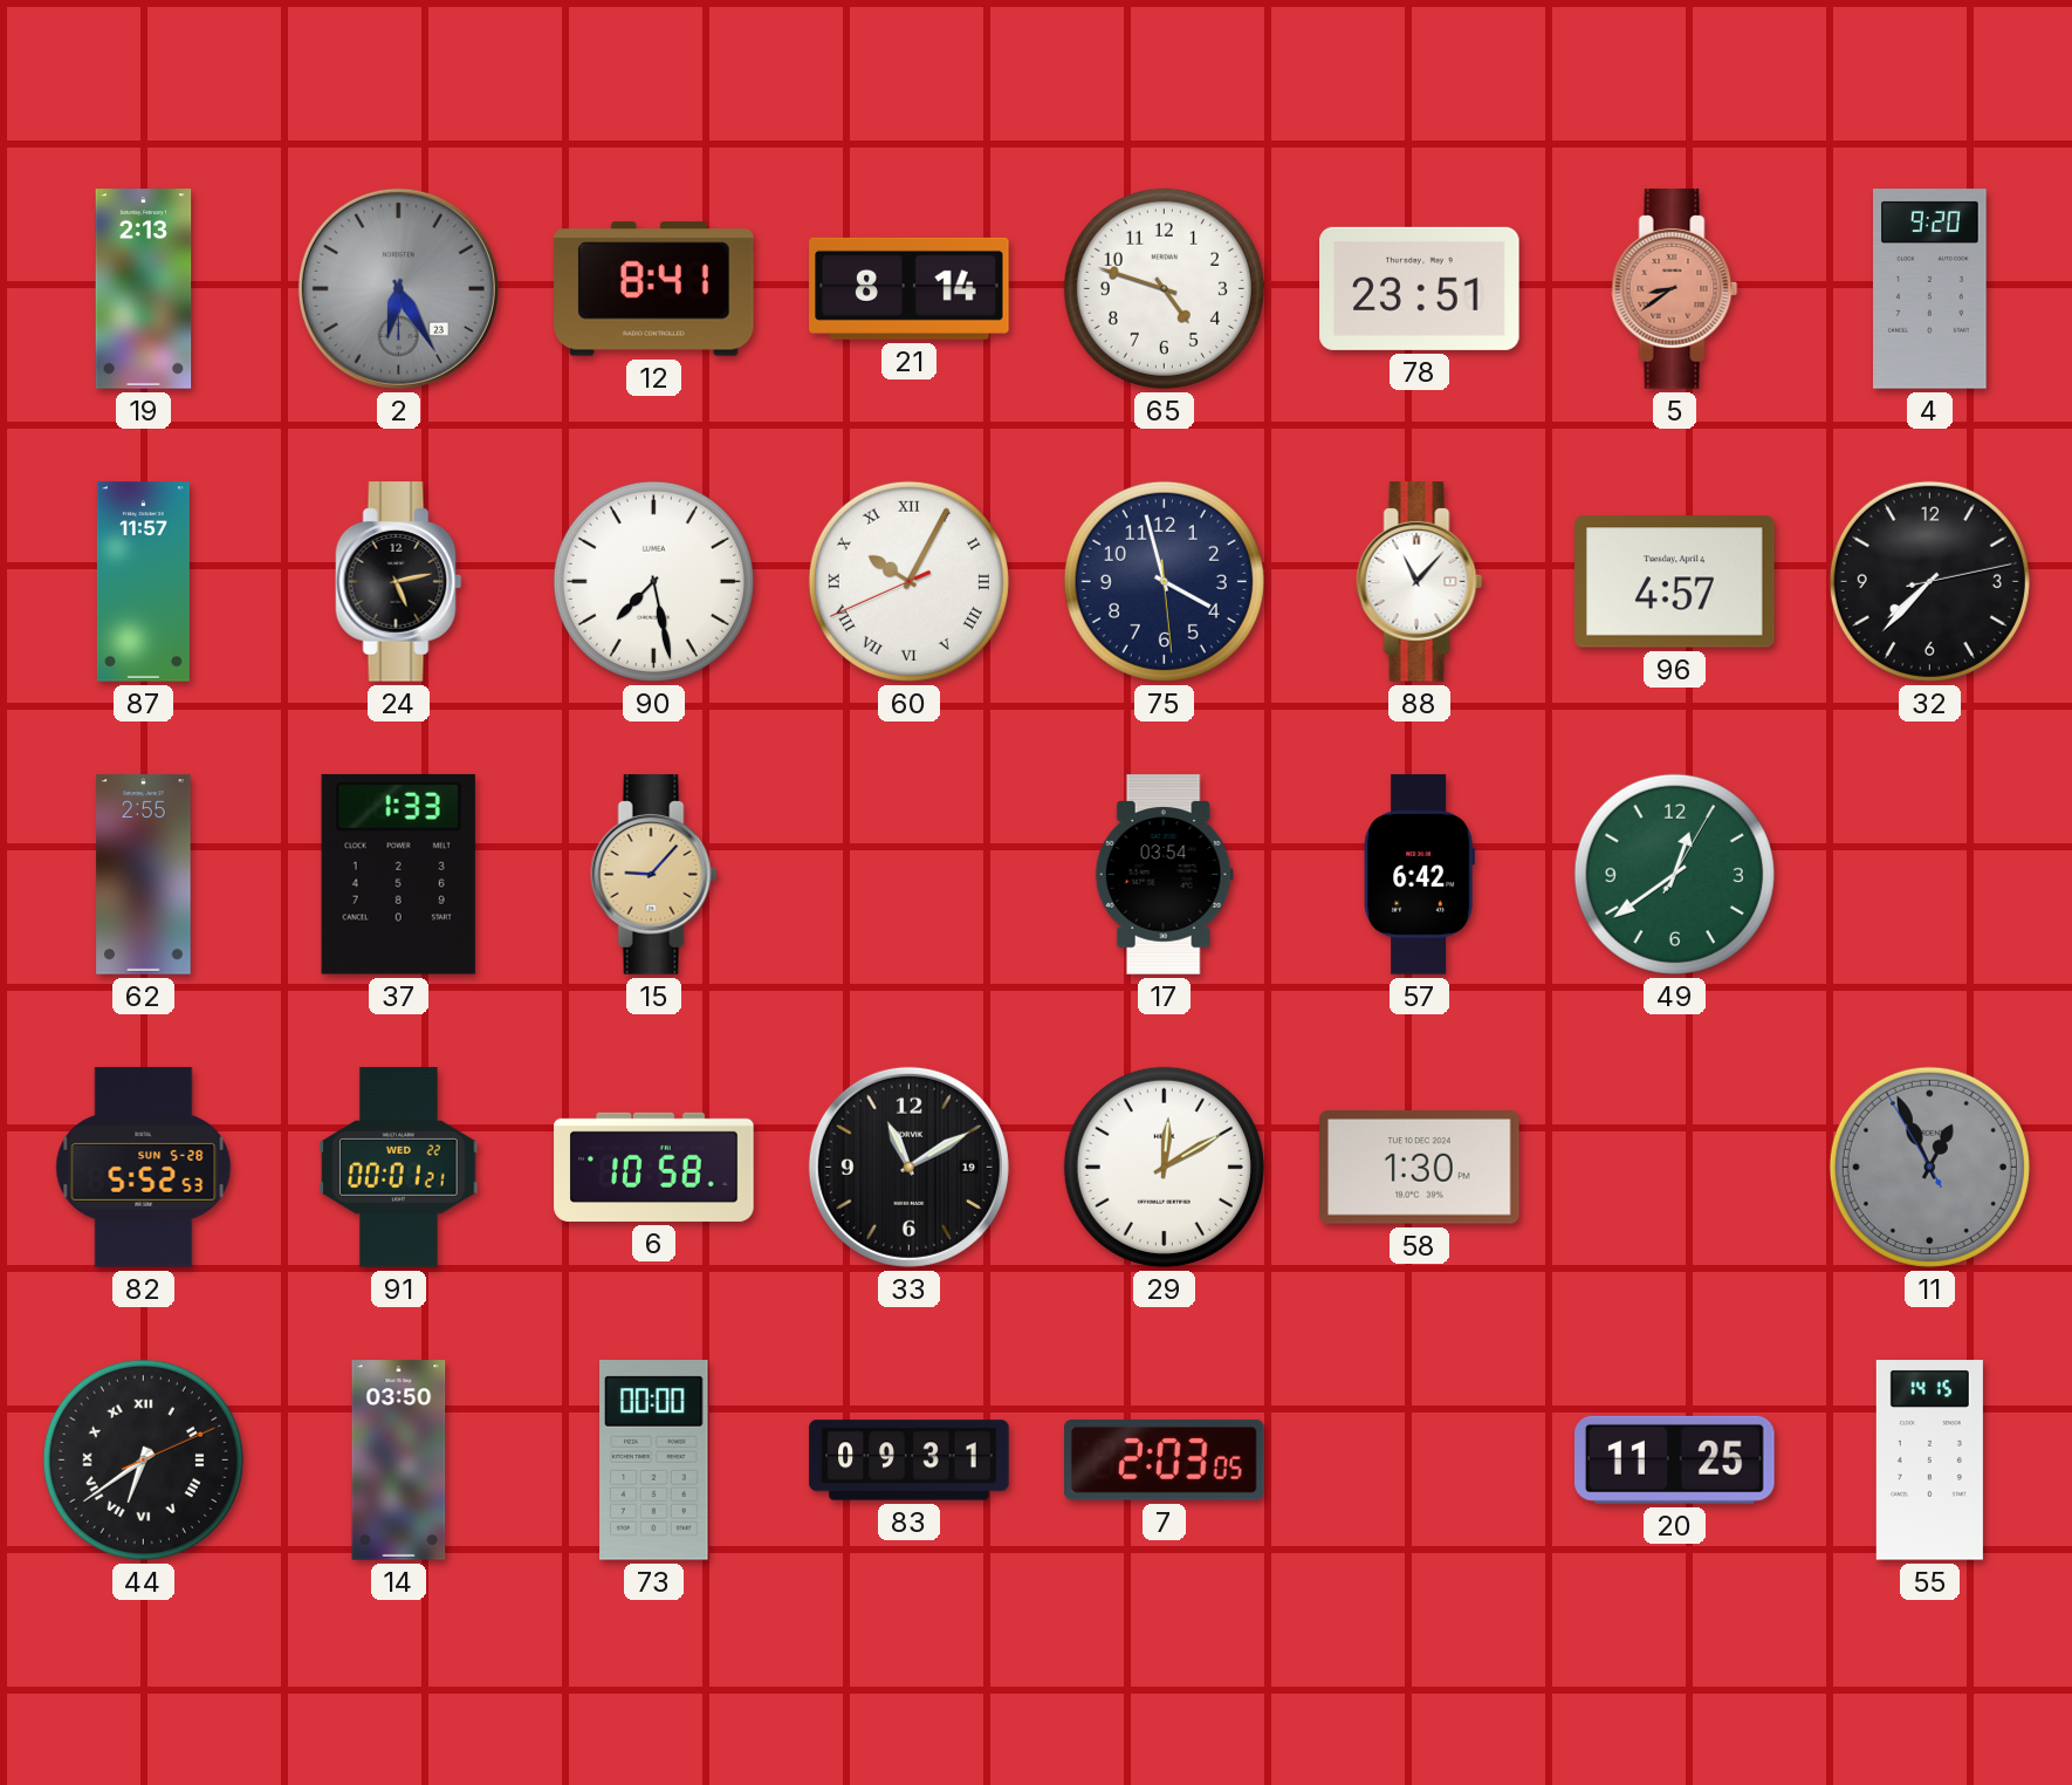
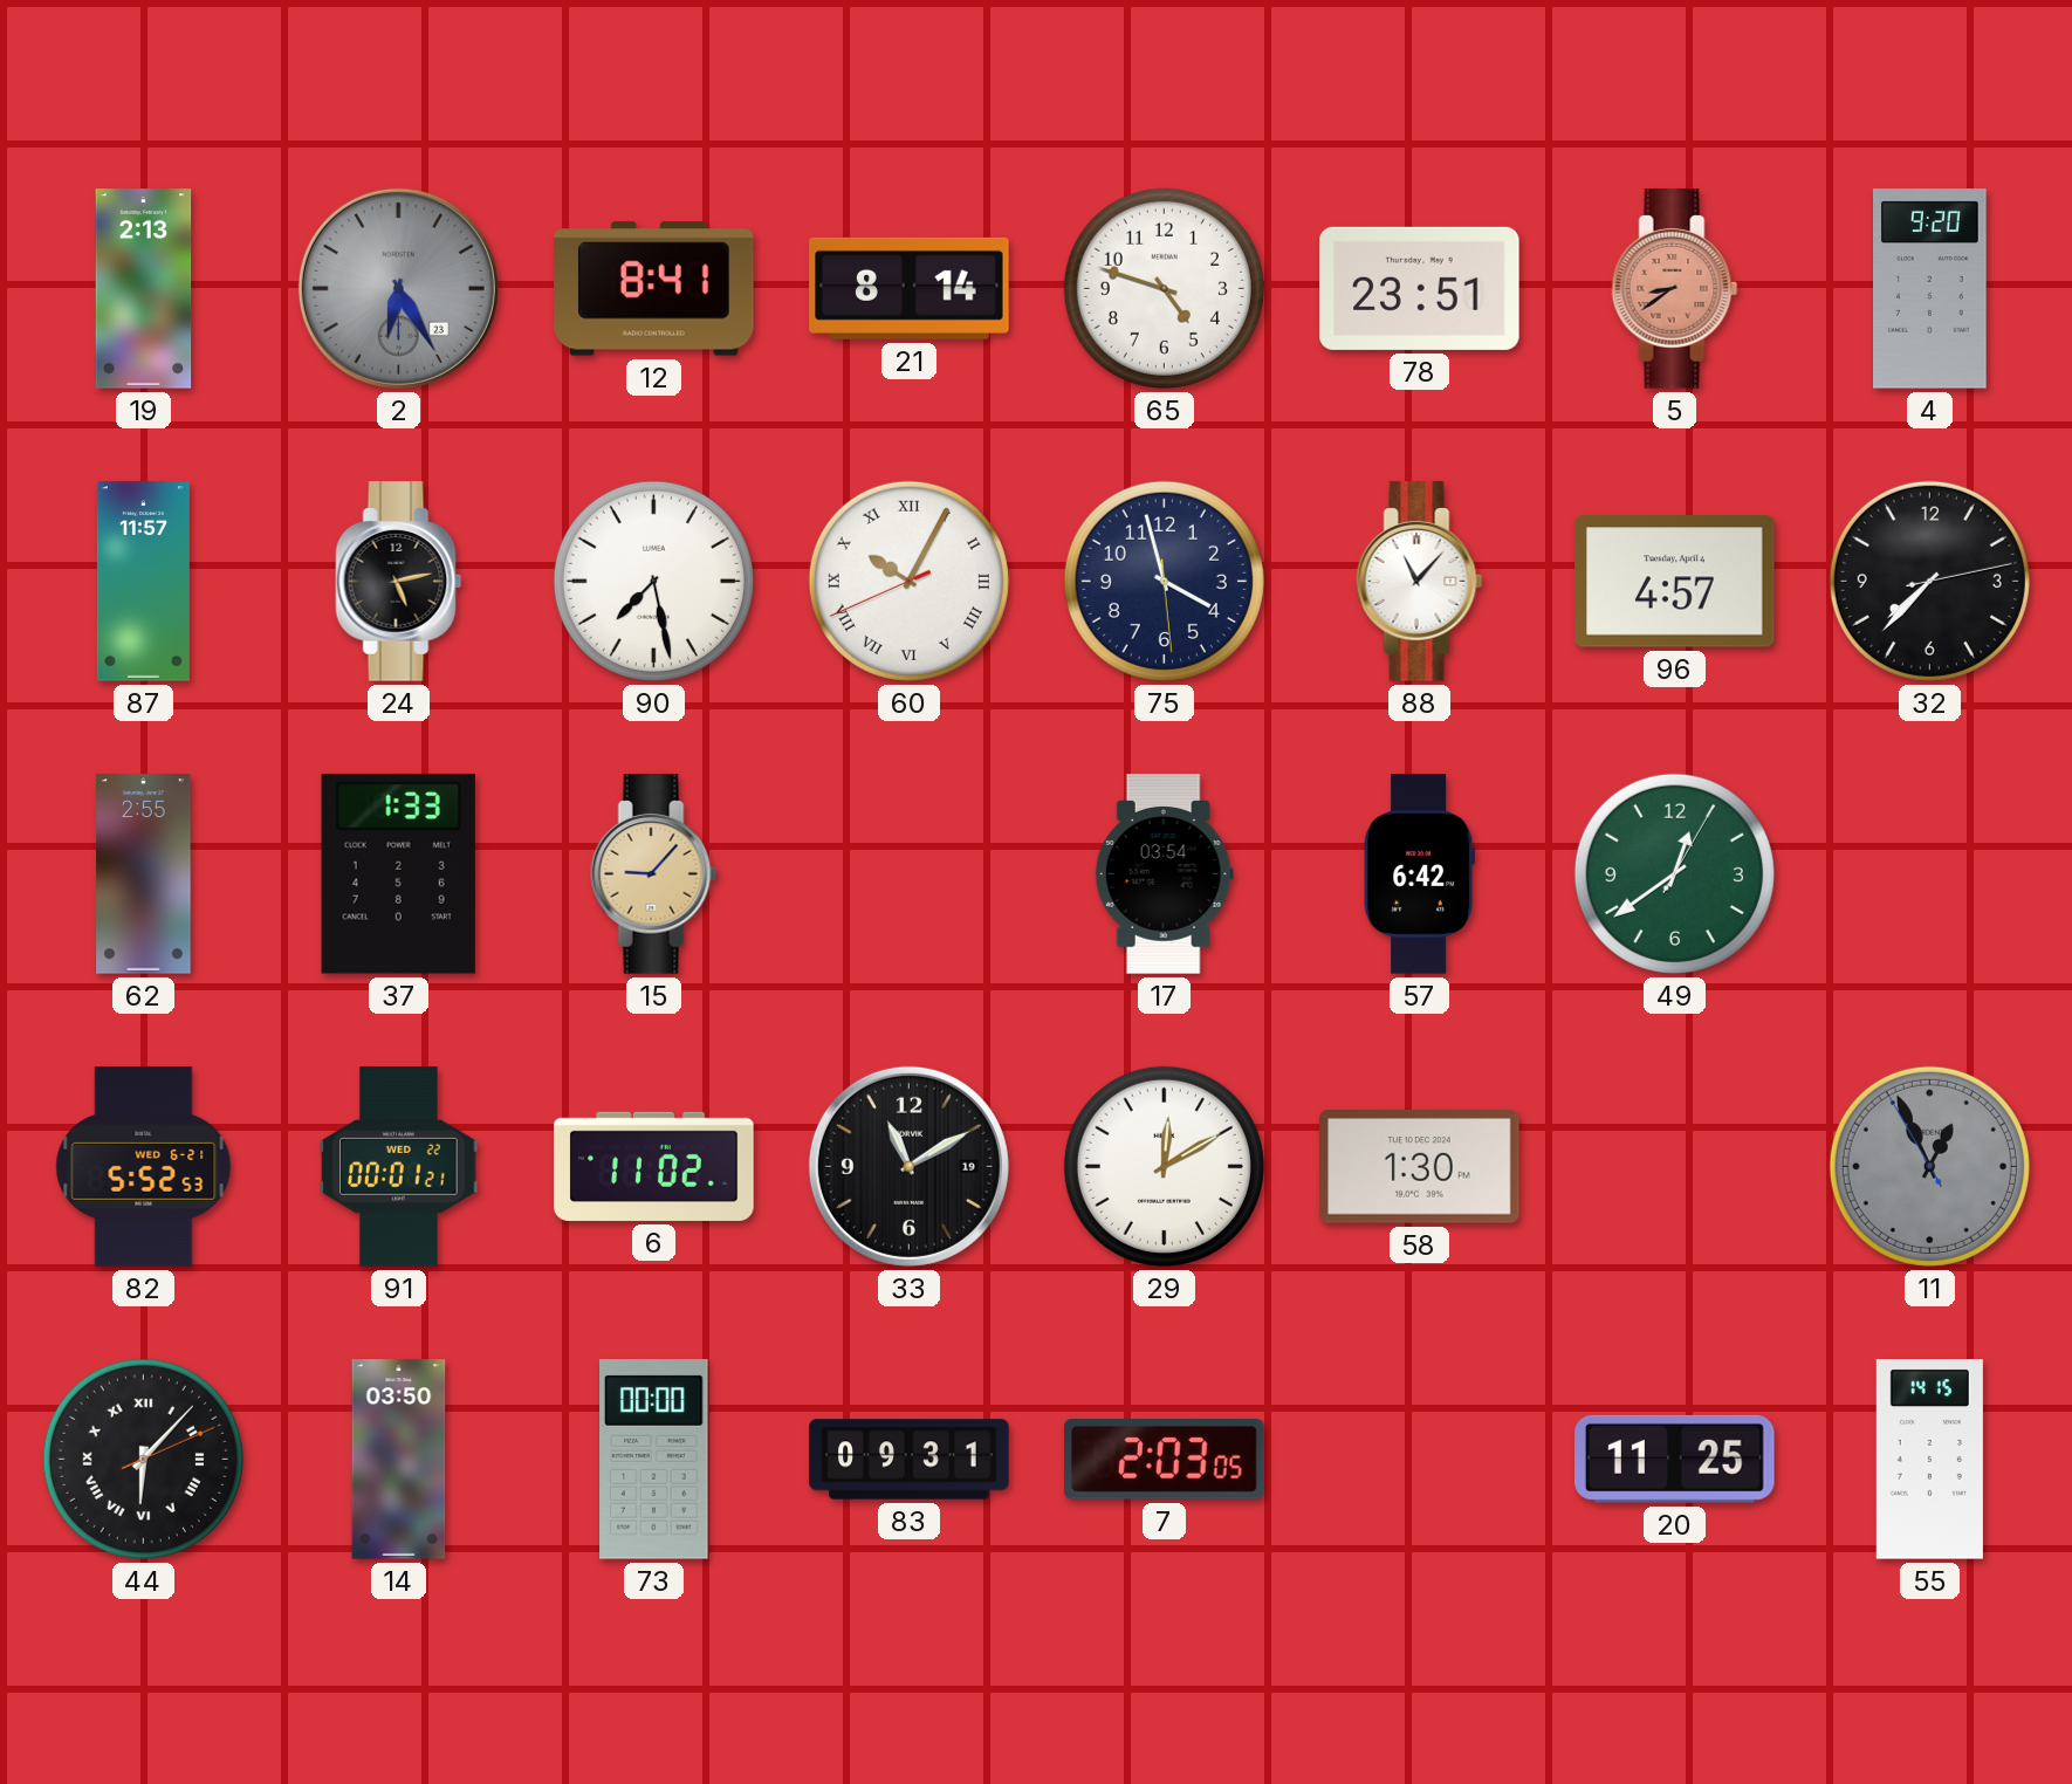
82 date: SUN 5-28 -> WED 6-21 (144, 1167)
6: 10:58 -> 11:02 (654, 1166)
44: 6:39 -> 6:07 (143, 1459)
